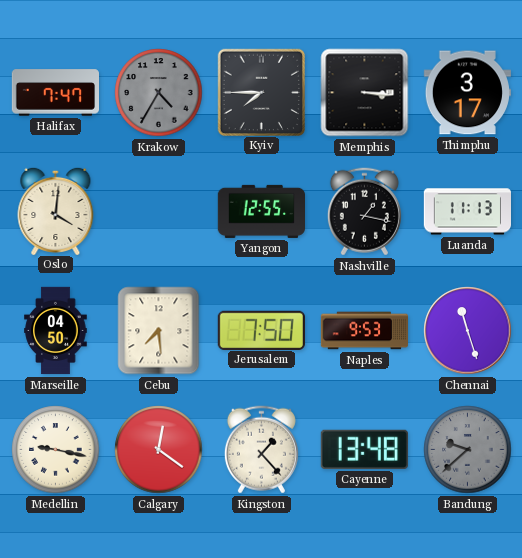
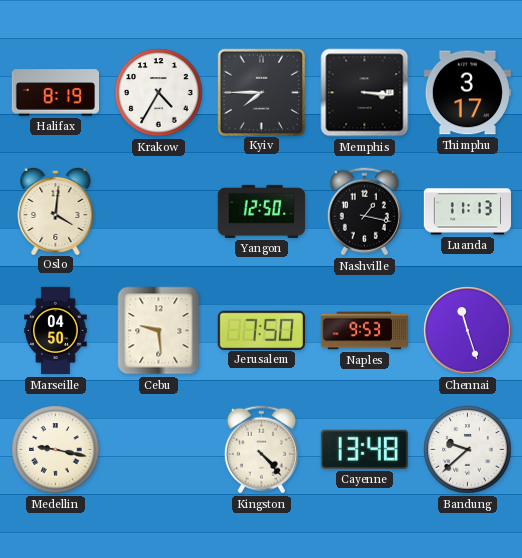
Halifax: 7:47 -> 8:19 (55, 93)
Krakow dial: grey -> white (159, 93)
Yangon: 12:55 -> 12:50 (261, 211)
Cebu: 7:29 -> 9:29 (159, 331)
Calgary: 12:21 -> none (159, 450)
Kingston: 1:23 -> 4:23 (261, 450)
Bandung dial: grey -> white (468, 450)
